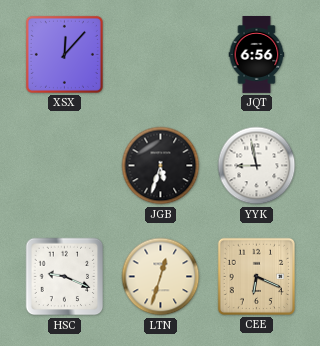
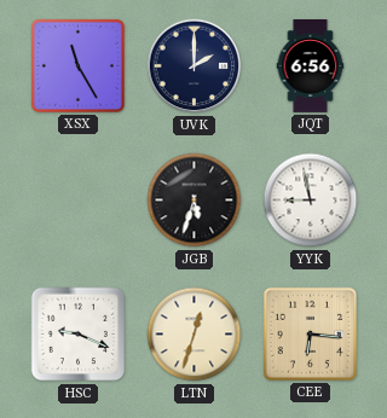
XSX: 12:07 -> 11:25 (77, 65)
UVK: none -> 2:00 (195, 66)
CEE: 6:19 -> 6:16 (310, 333)
